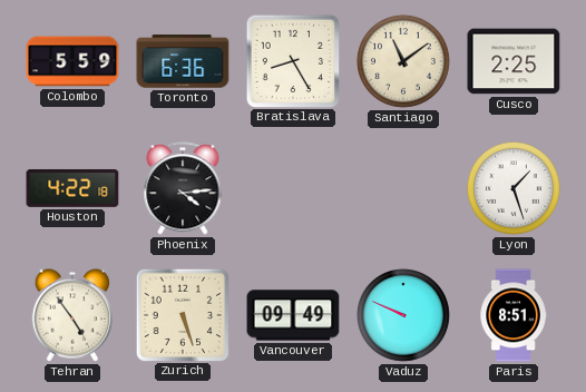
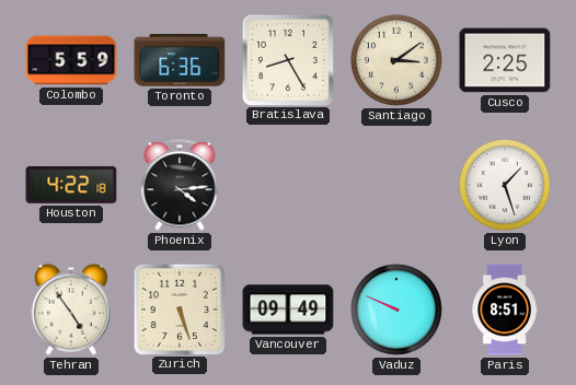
Santiago: 11:09 -> 3:09 (396, 60)
